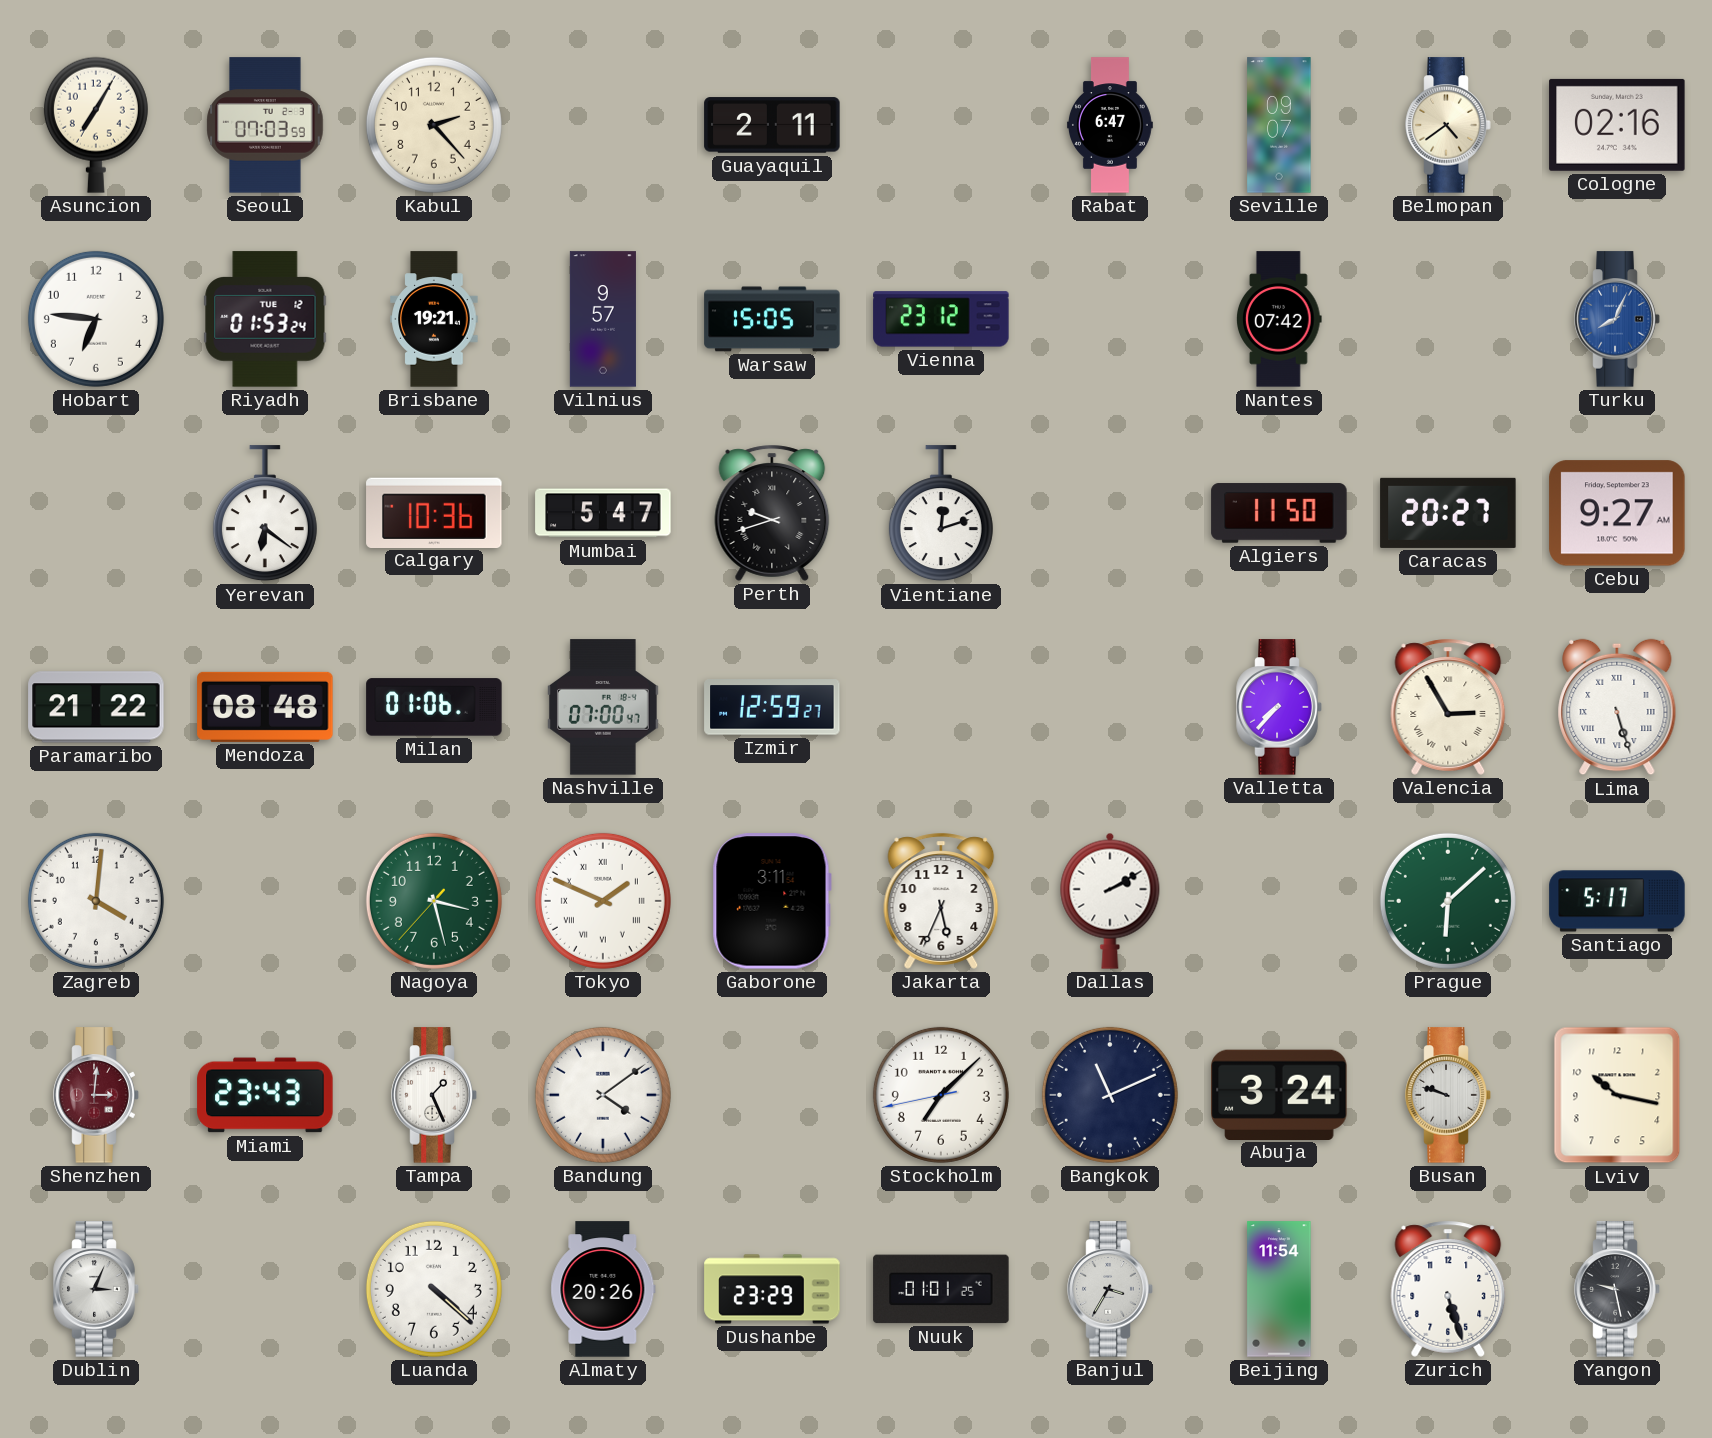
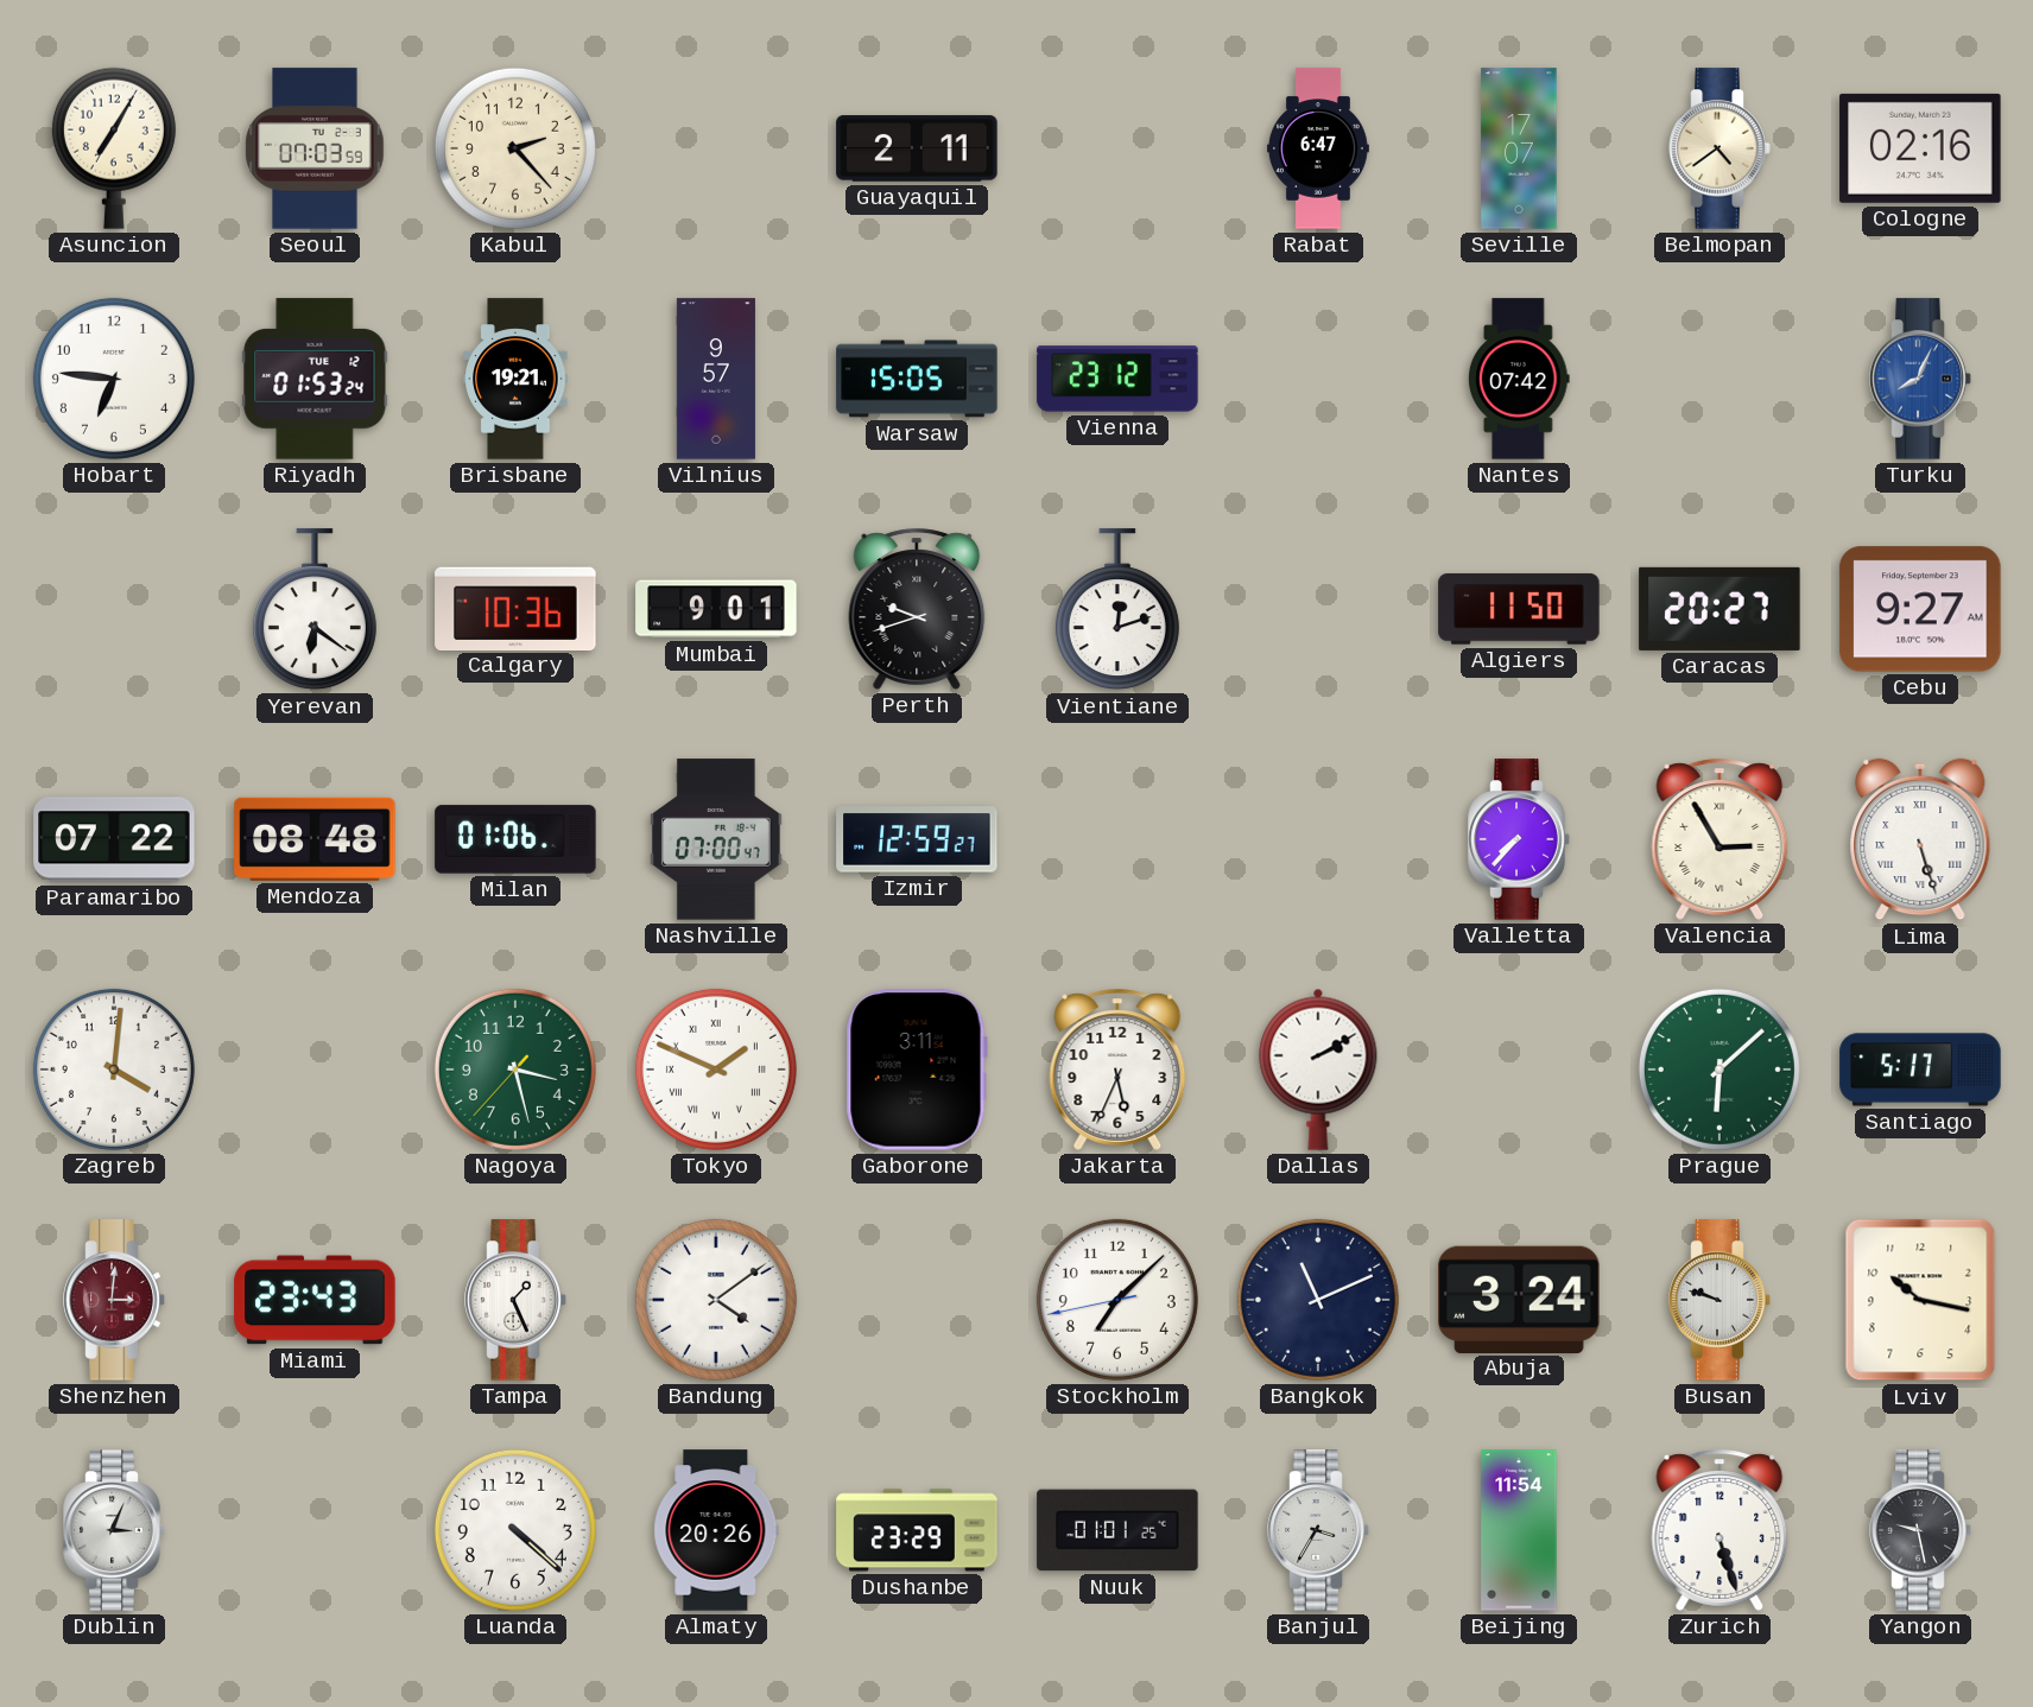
Seville: 09:07 -> 17:07 (1519, 148)
Mumbai: 5:47 -> 9:01 (716, 609)
Paramaribo: 21:22 -> 07:22 (114, 839)
